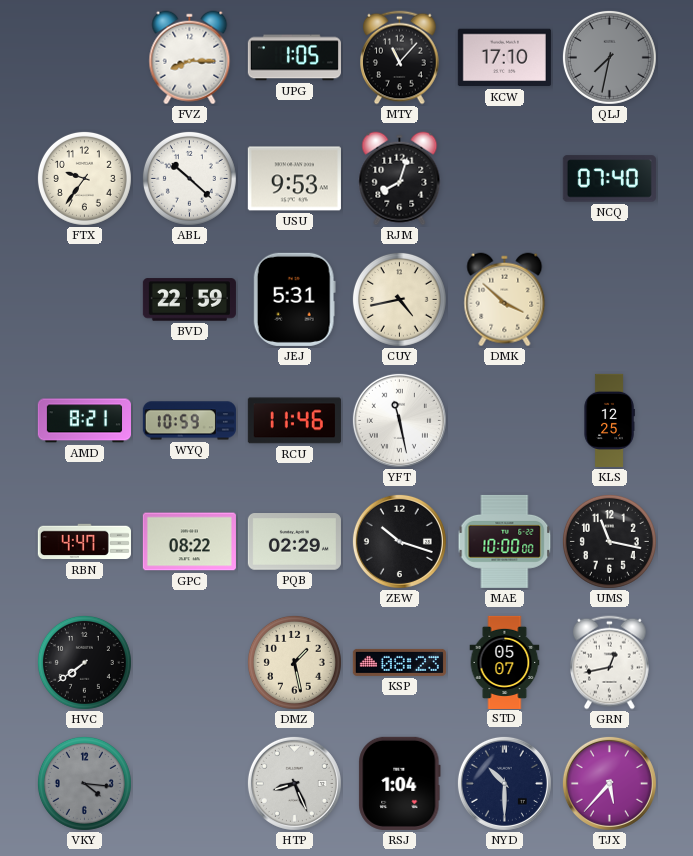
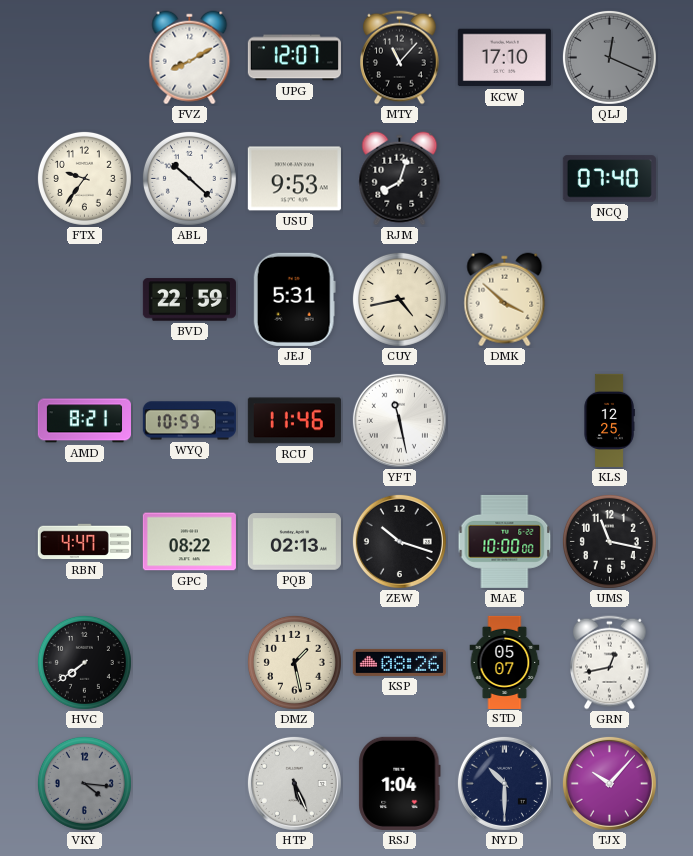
FVZ: 8:15 -> 8:10 (190, 58)
UPG: 1:05 -> 12:07 (294, 58)
QLJ: 7:32 -> 12:19 (609, 57)
PQB: 02:29 -> 02:13 (294, 542)
KSP: 08:23 -> 08:26 (399, 662)
HTP: 8:26 -> 5:26 (294, 783)
TJX: 5:37 -> 10:07 (609, 783)
